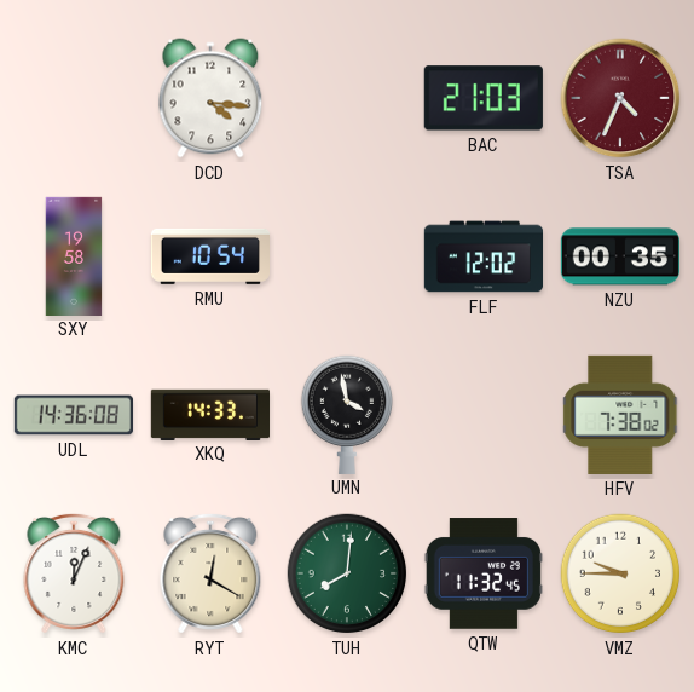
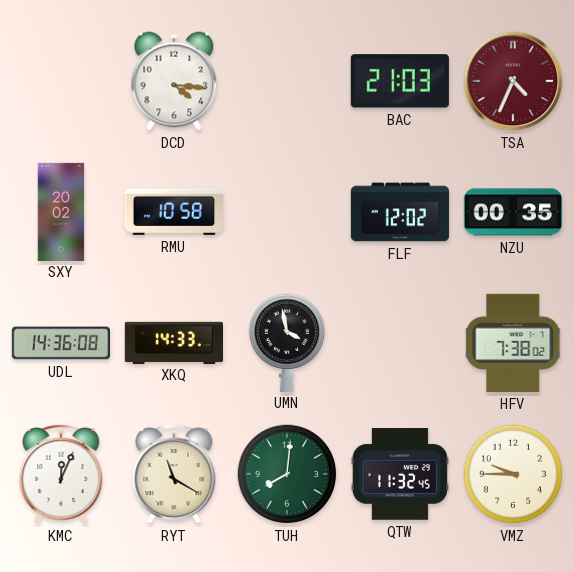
SXY: 19:58 -> 20:02 (61, 211)
RMU: 10:54 -> 10:58 (173, 212)
RYT: 12:20 -> 11:20 (174, 474)
